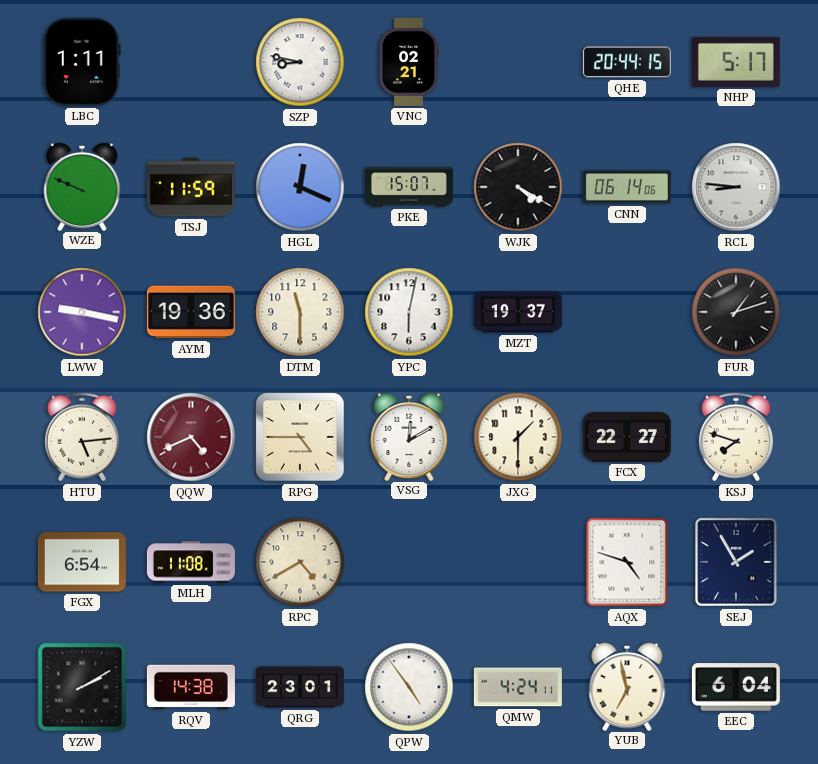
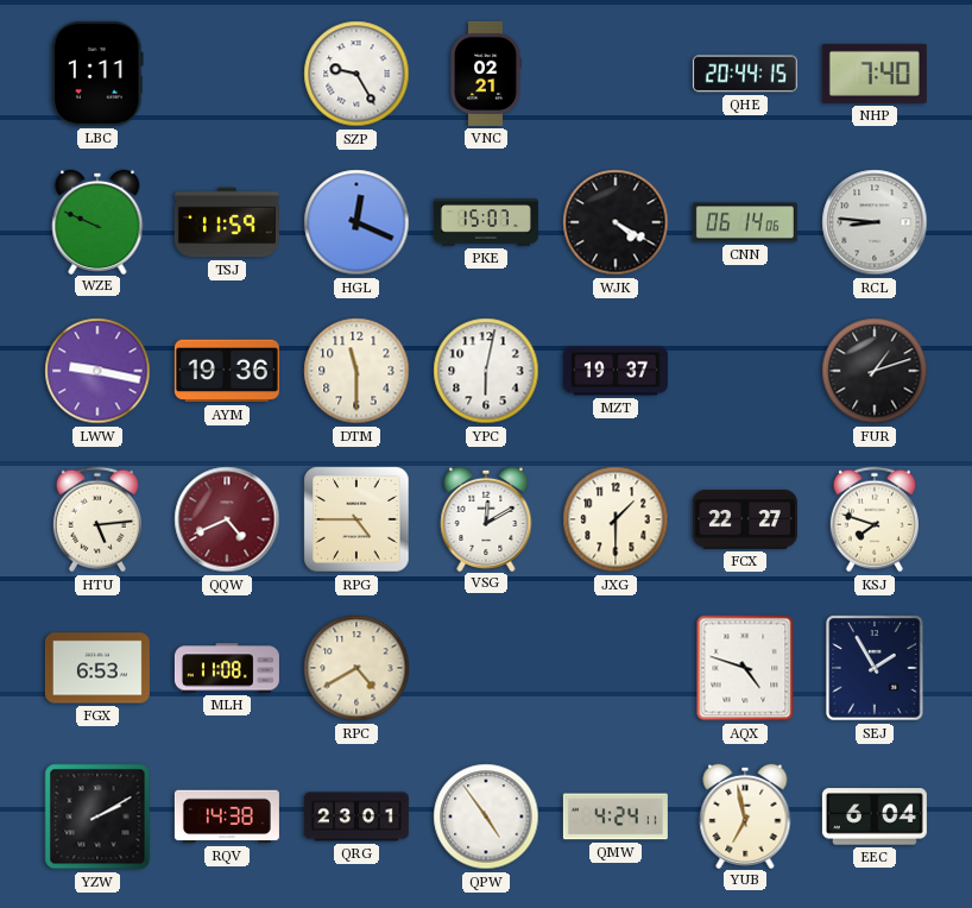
SZP: 8:47 -> 9:25 (356, 74)
NHP: 5:17 -> 7:40 (875, 74)
FGX: 6:54 -> 6:53 (97, 668)
